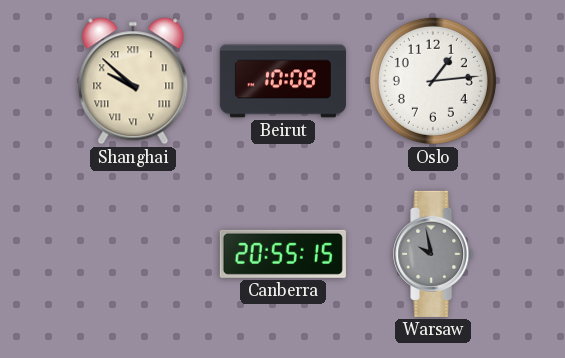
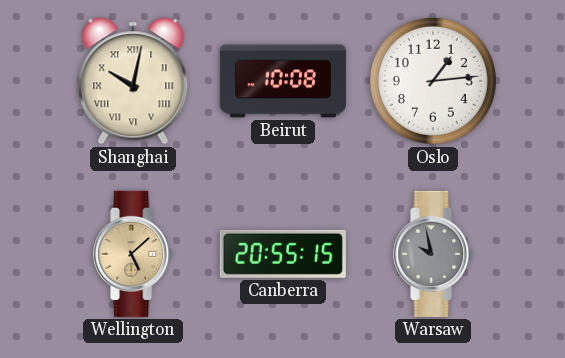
Shanghai: 9:52 -> 10:02 (133, 81)
Wellington: none -> 5:08 (134, 254)
